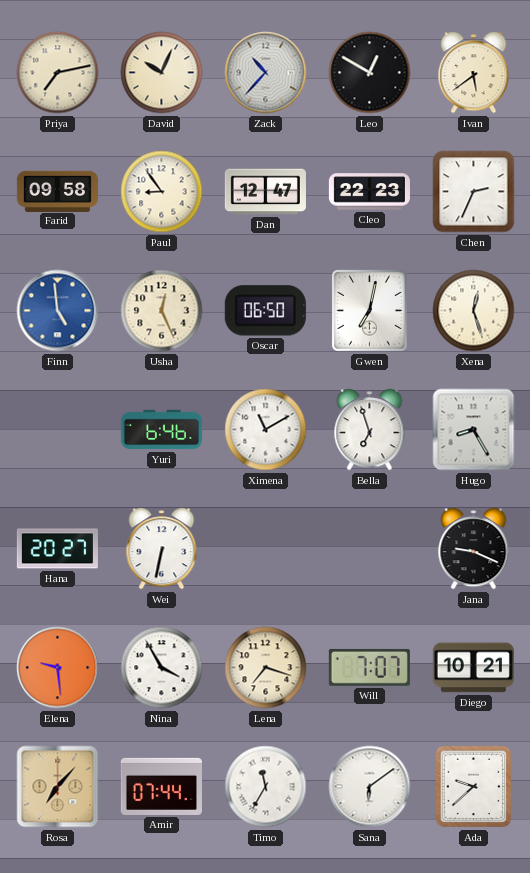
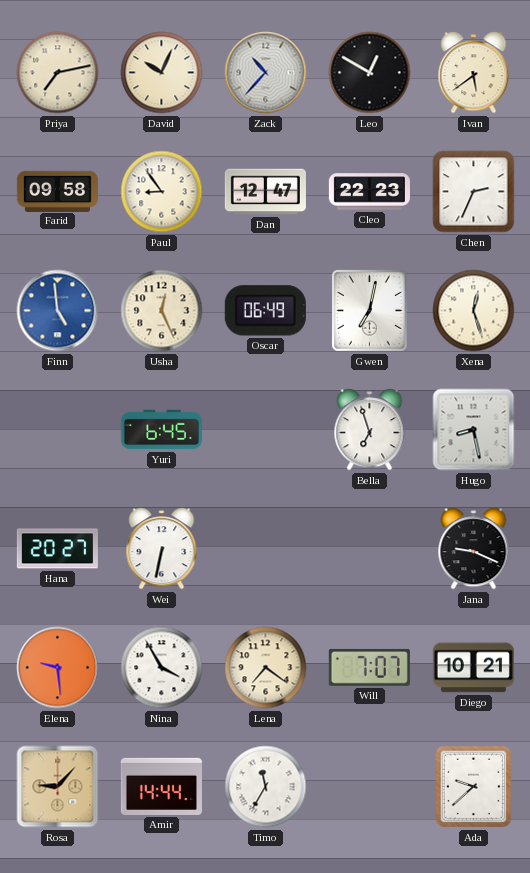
Oscar: 06:50 -> 06:49 (265, 311)
Yuri: 6:46 -> 6:45 (161, 430)
Ximena: 11:10 -> none (266, 430)
Hugo: 8:25 -> 8:28 (474, 430)
Lena: 7:18 -> 7:21 (266, 668)
Rosa: 7:07 -> 9:07 (58, 787)
Amir: 07:44 -> 14:44 (161, 786)
Sana: 6:09 -> none (370, 787)
